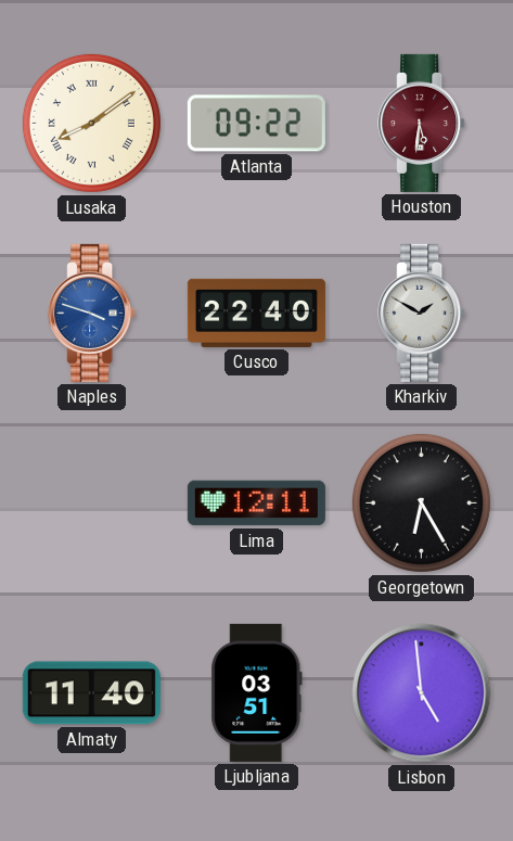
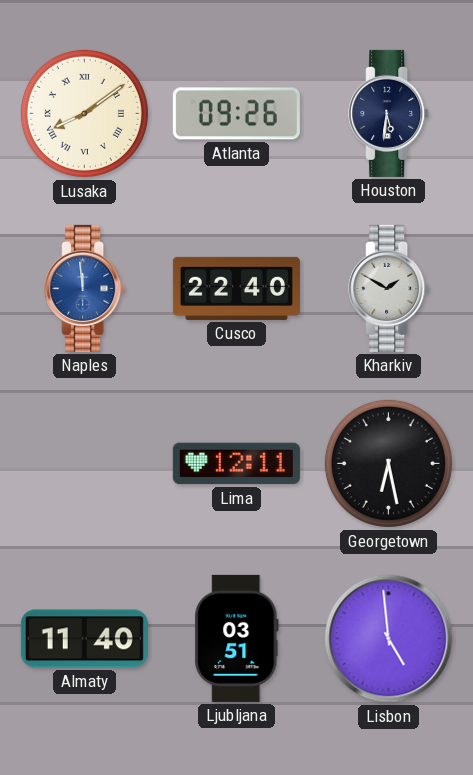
Atlanta: 09:22 -> 09:26 (236, 114)
Houston dial: burgundy -> navy (389, 113)
Naples: 3:48 -> 11:59 (85, 288)
Georgetown: 6:25 -> 6:28 (388, 463)
